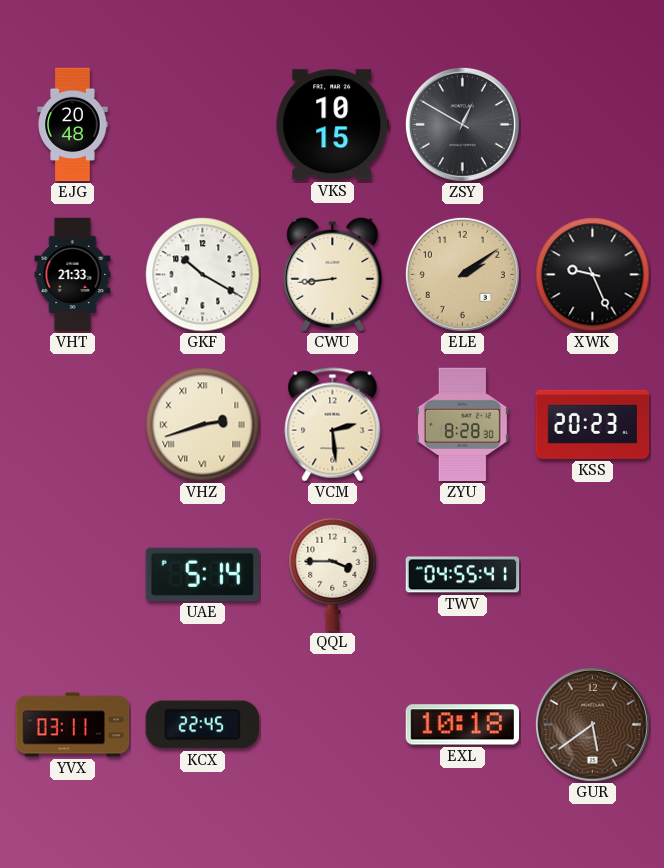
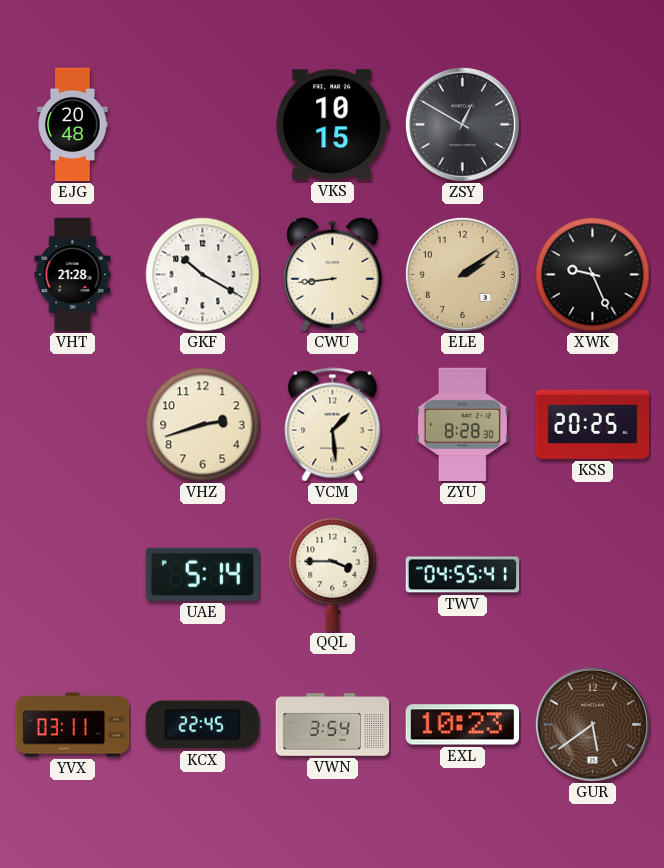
VHT: 21:33 -> 21:28 (73, 275)
VHZ numerals: Roman -> Arabic (203, 425)
VCM: 2:29 -> 1:29 (333, 425)
KSS: 20:23 -> 20:25 (593, 424)
VWN: none -> 3:54 (333, 725)
EXL: 10:18 -> 10:23 (463, 725)
